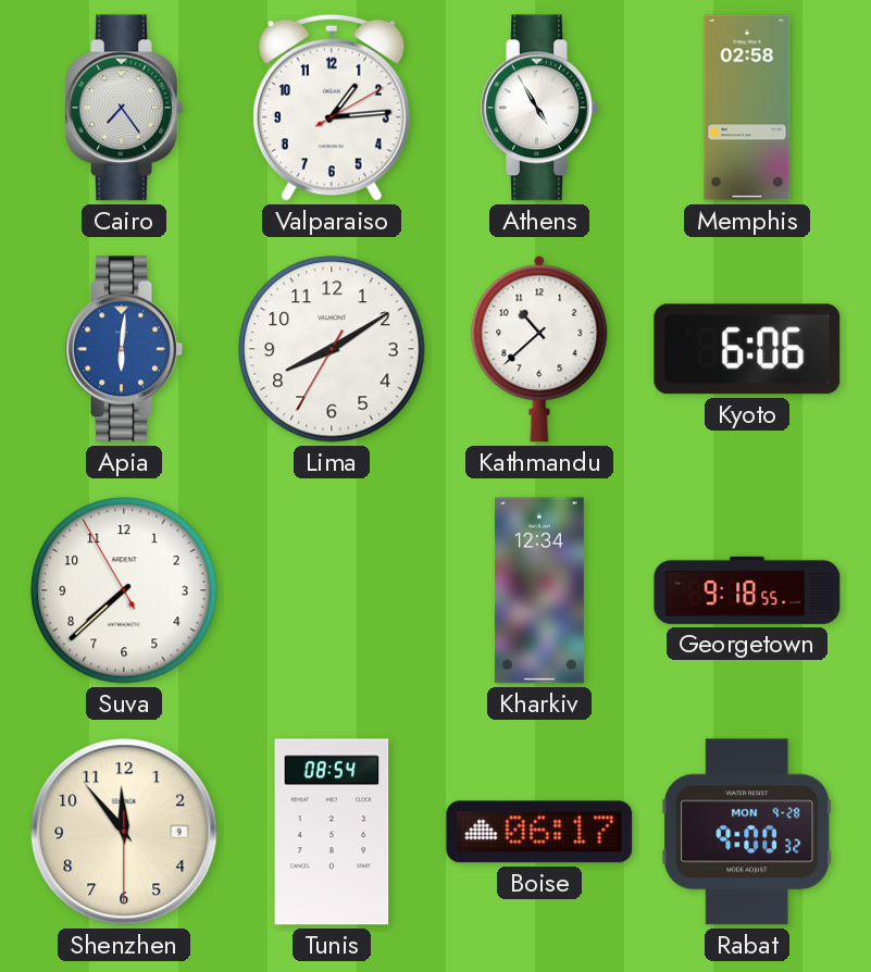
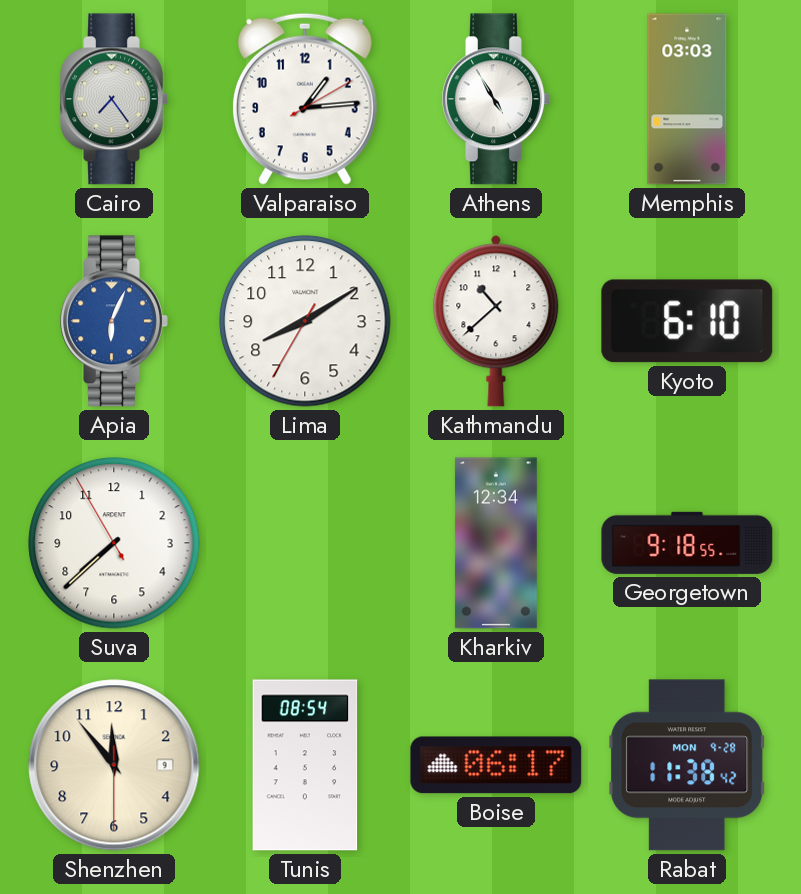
Memphis: 02:58 -> 03:03 (687, 99)
Apia: 6:01 -> 6:04 (114, 321)
Kyoto: 6:06 -> 6:10 (687, 321)
Rabat: 9:00 -> 11:38 (687, 765)
